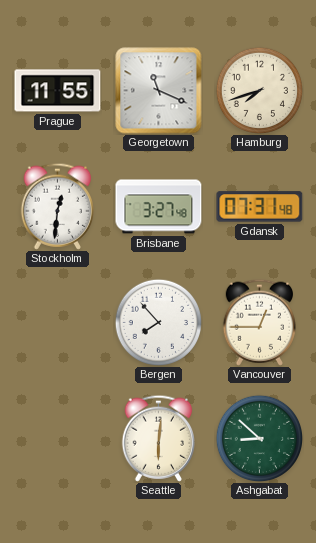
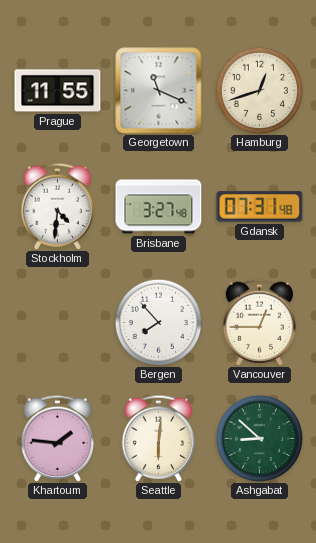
Hamburg: 7:42 -> 12:42 (259, 90)
Stockholm: 12:31 -> 4:31 (57, 206)
Khartoum: none -> 1:46 (57, 438)
